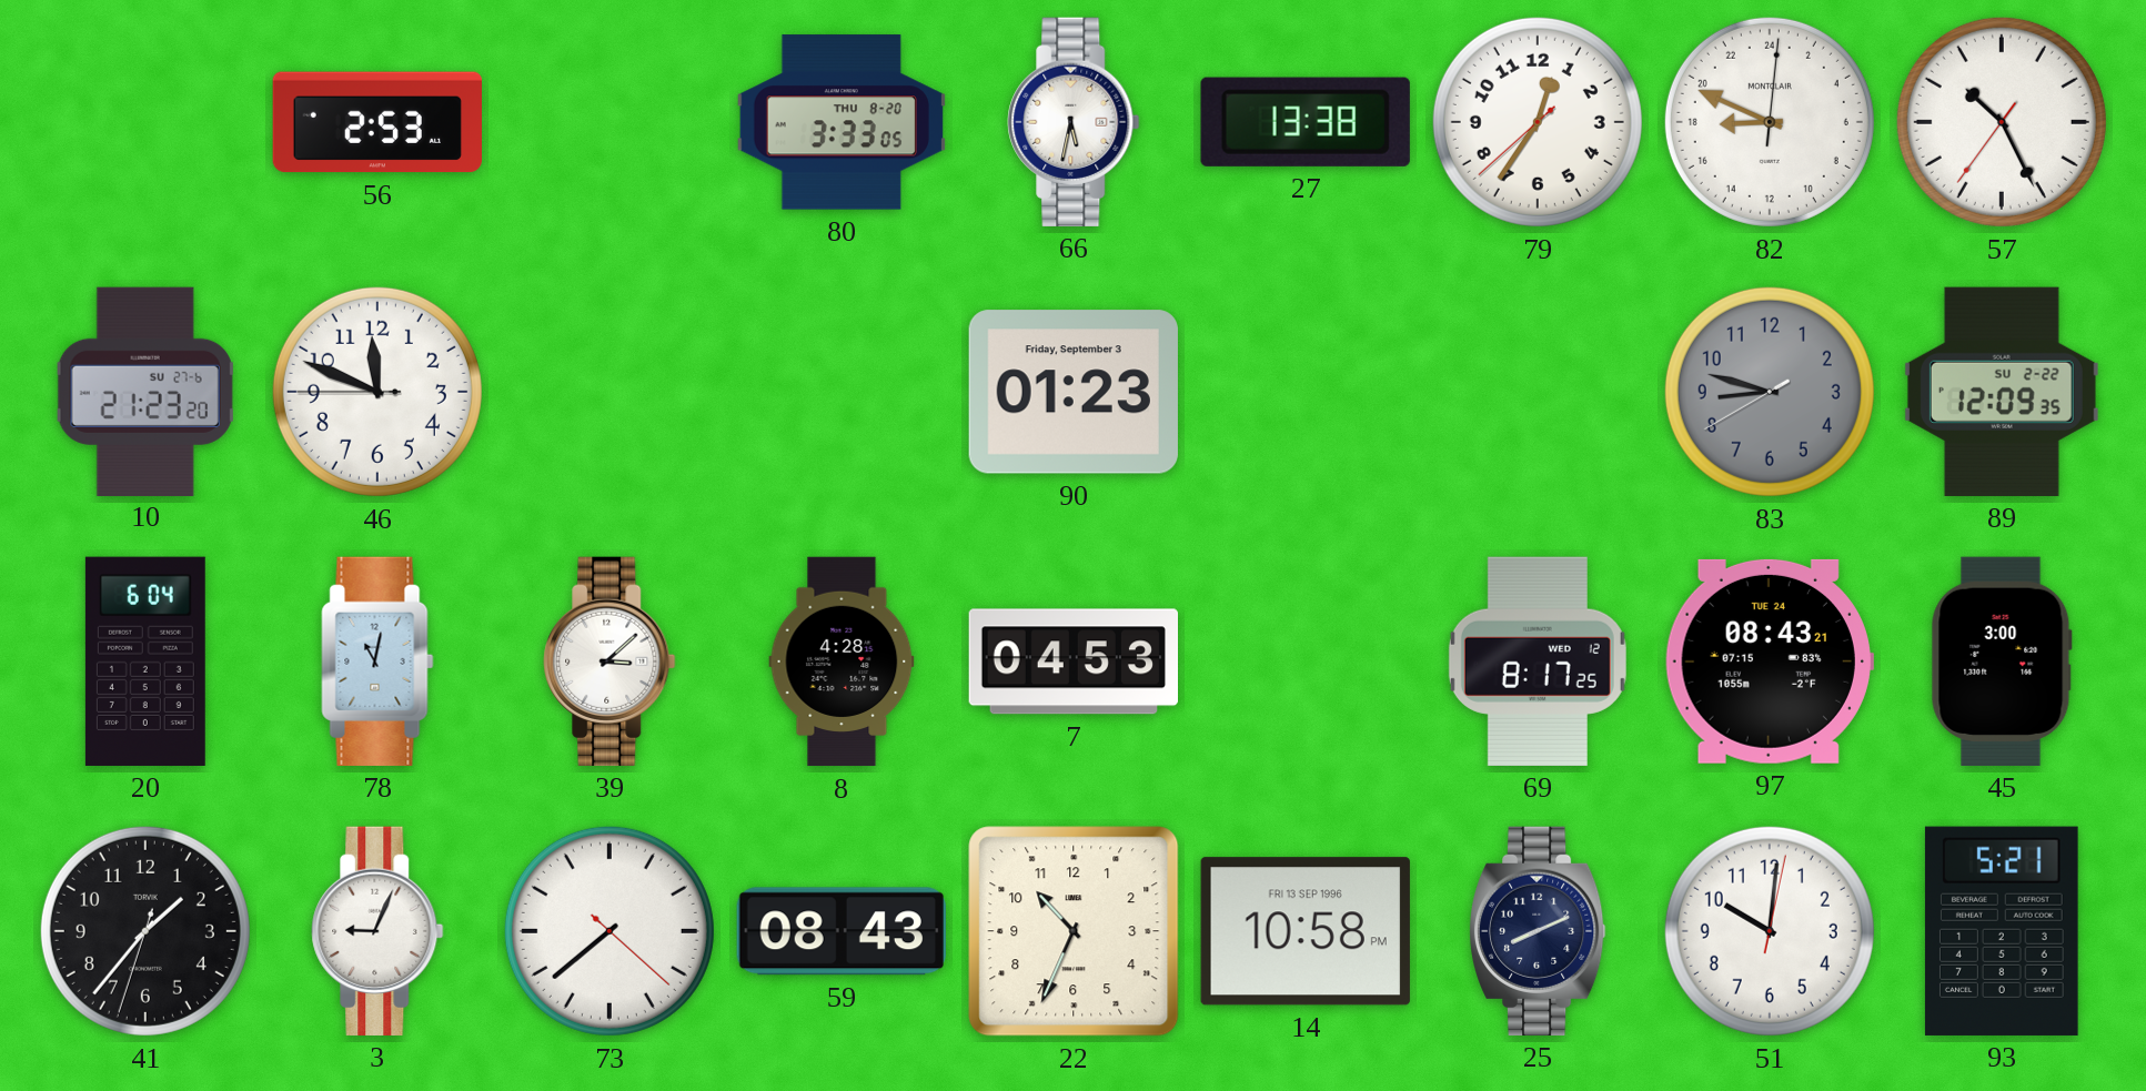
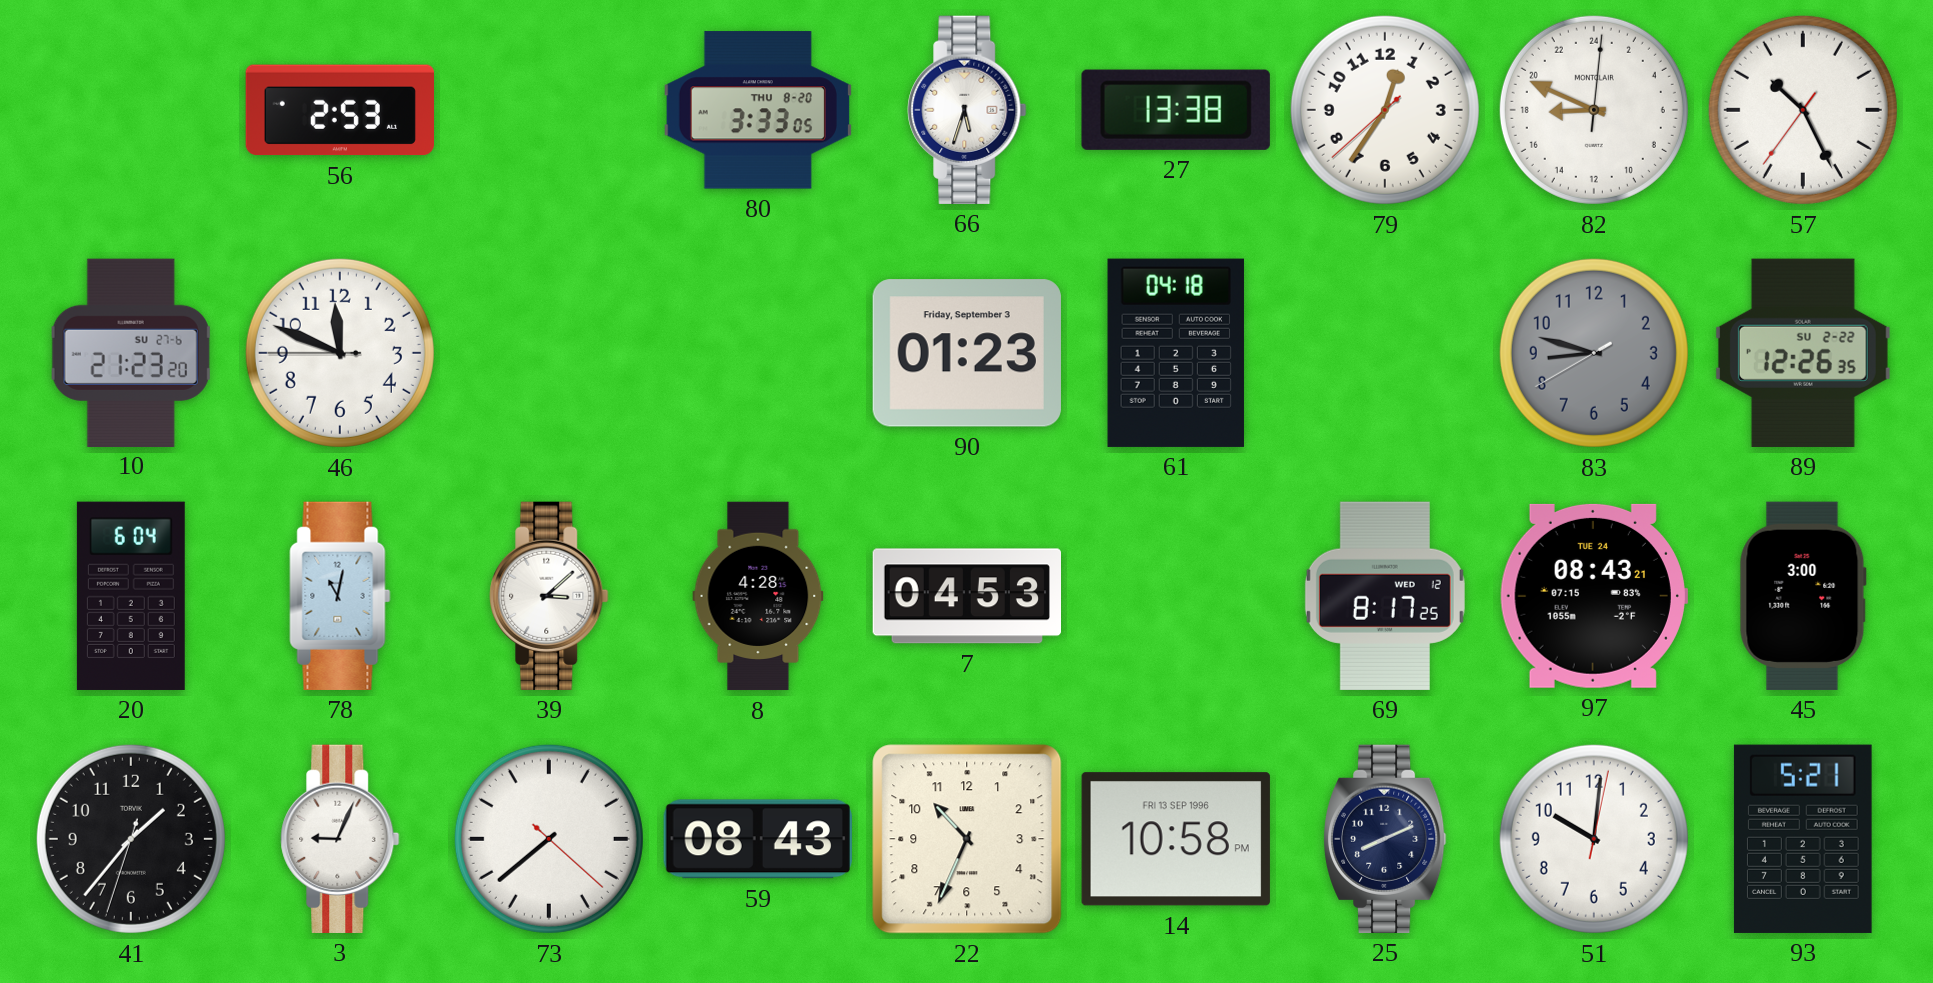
66: 5:32 -> 5:33 (967, 110)
61: none -> 04:18 (1176, 353)
89: 12:09 -> 12:26 (1803, 353)
